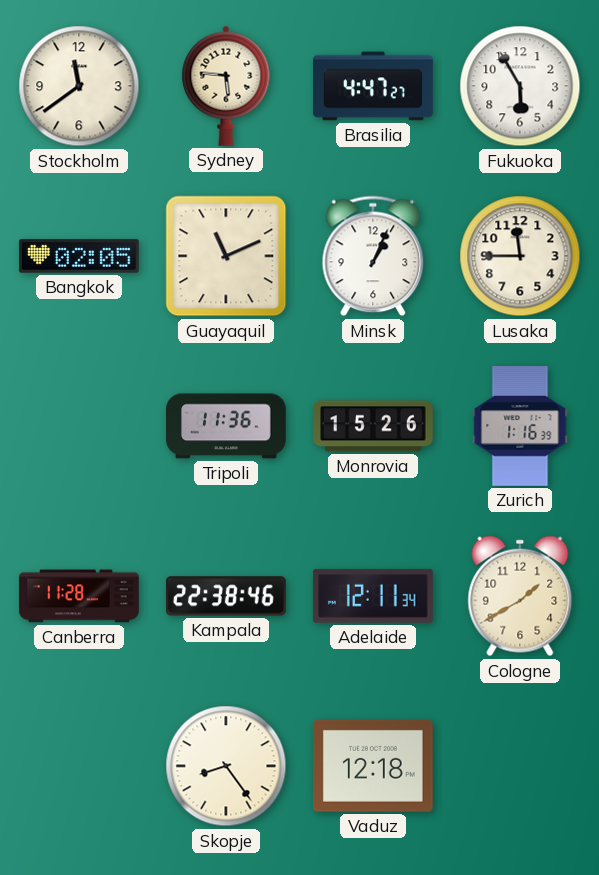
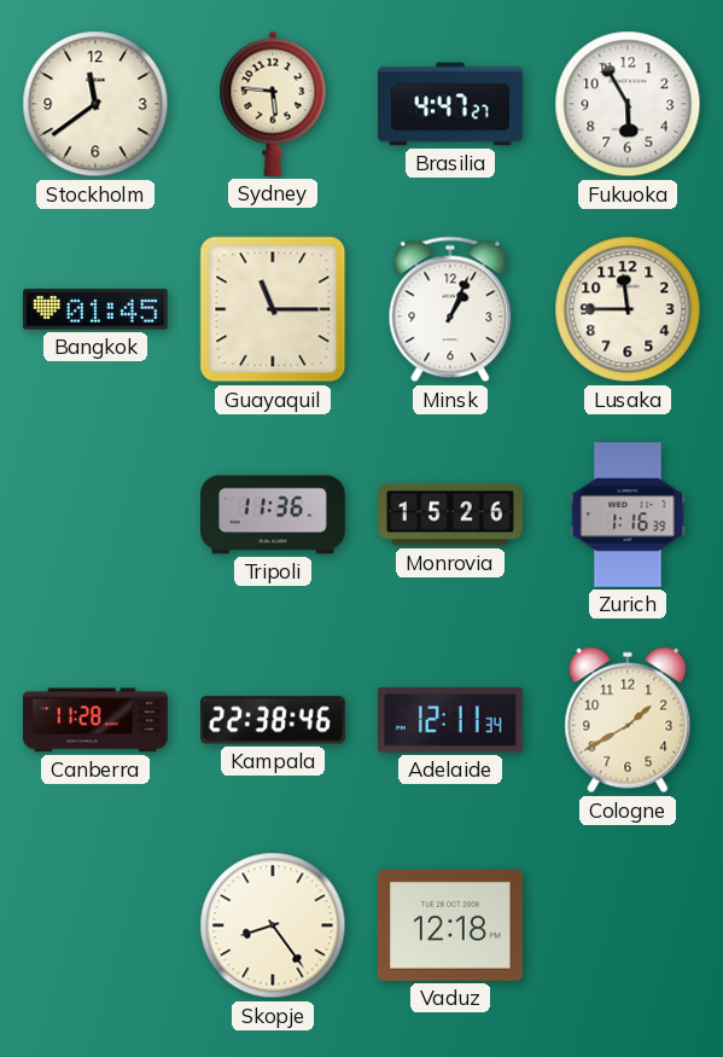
Bangkok: 02:05 -> 01:45 (97, 309)
Guayaquil: 11:11 -> 11:15 (273, 309)
